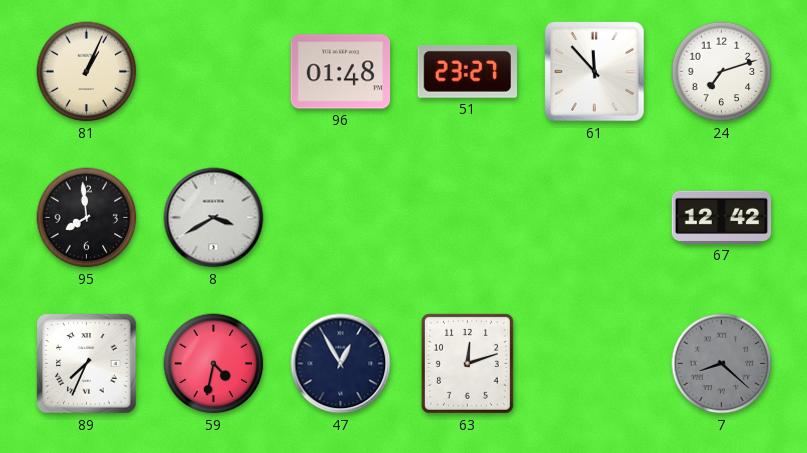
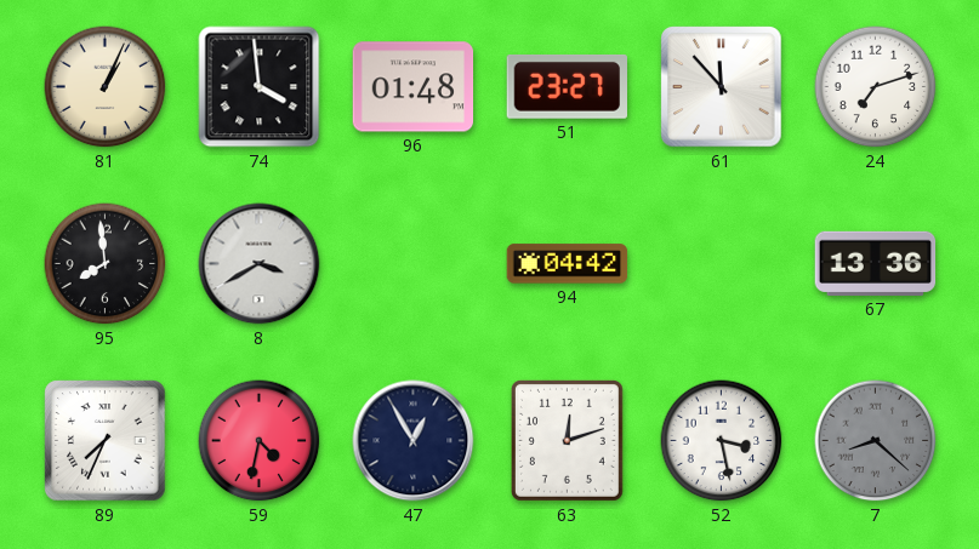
74: none -> 3:59 (260, 87)
94: none -> 04:42 (568, 264)
67: 12:42 -> 13:36 (876, 263)
52: none -> 3:28 (722, 441)
